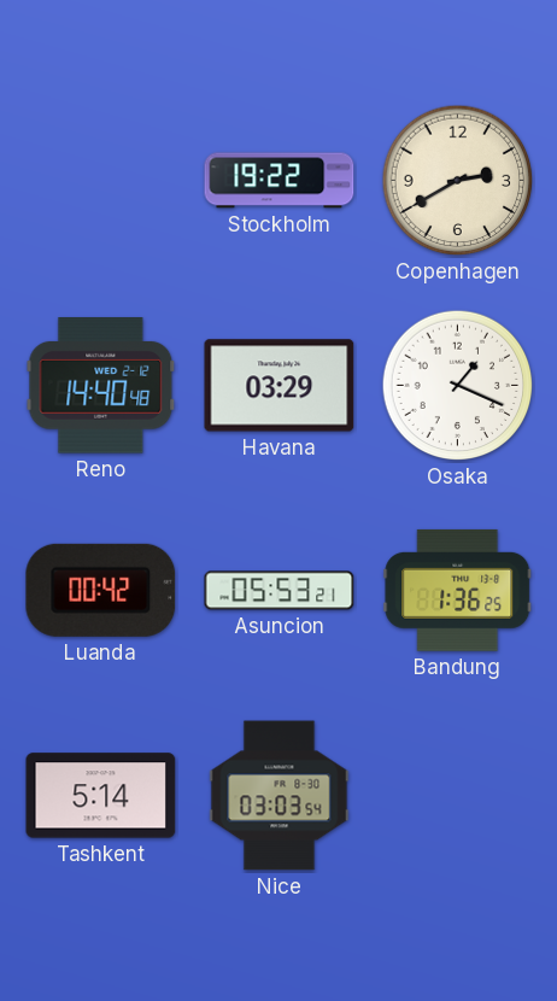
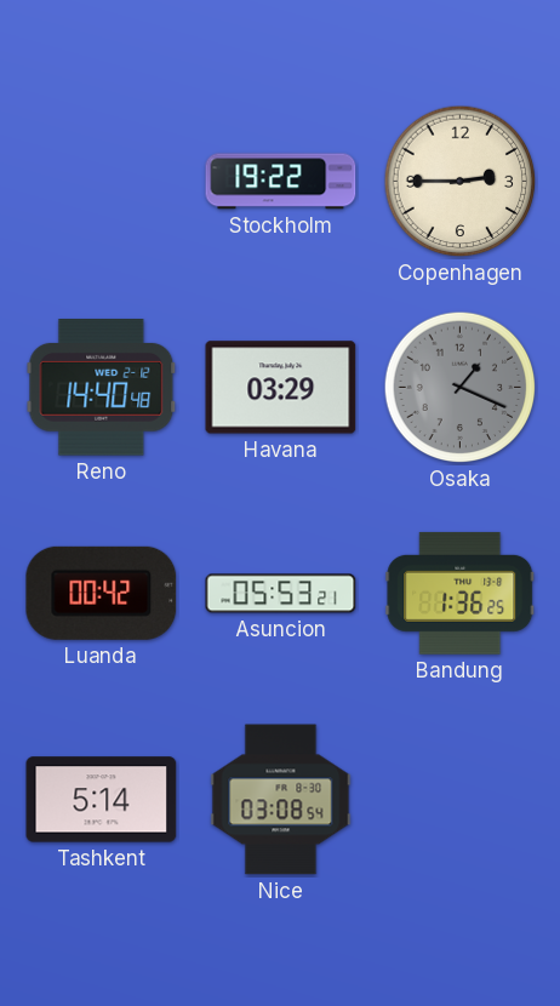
Copenhagen: 2:40 -> 2:45 (461, 182)
Osaka dial: white -> grey (461, 388)
Nice: 03:03 -> 03:08 (281, 800)
